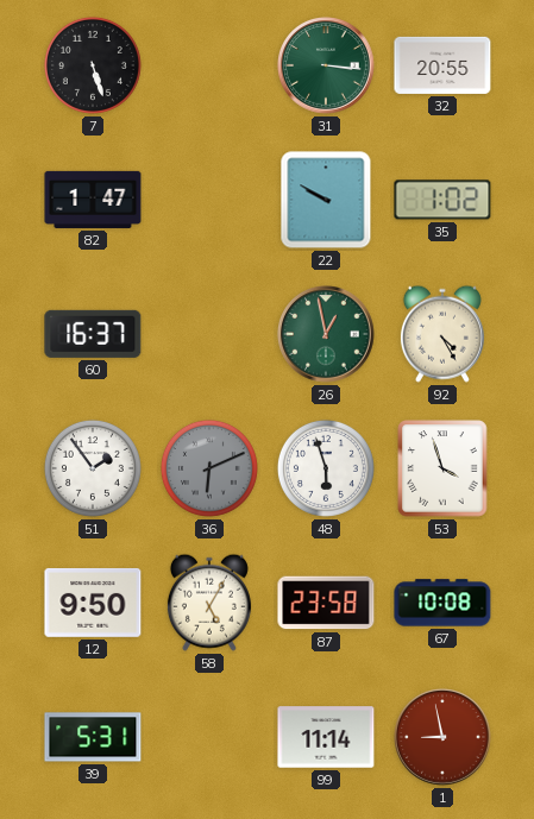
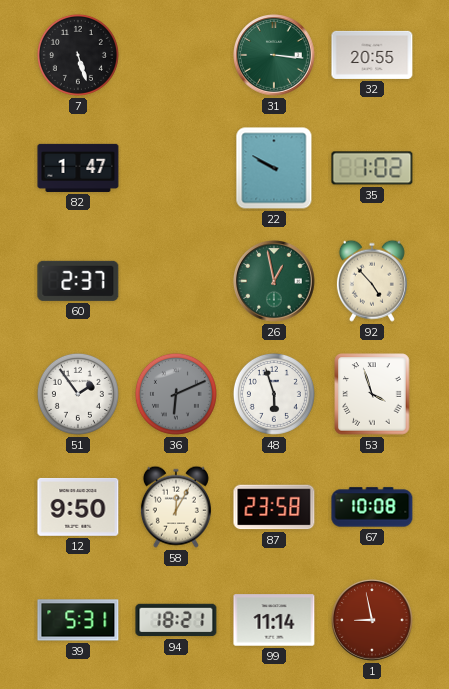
60: 16:37 -> 2:37 (78, 281)
92: 4:25 -> 4:53 (372, 281)
58: 5:05 -> 12:05 (176, 507)
94: none -> 18:21 (176, 620)
